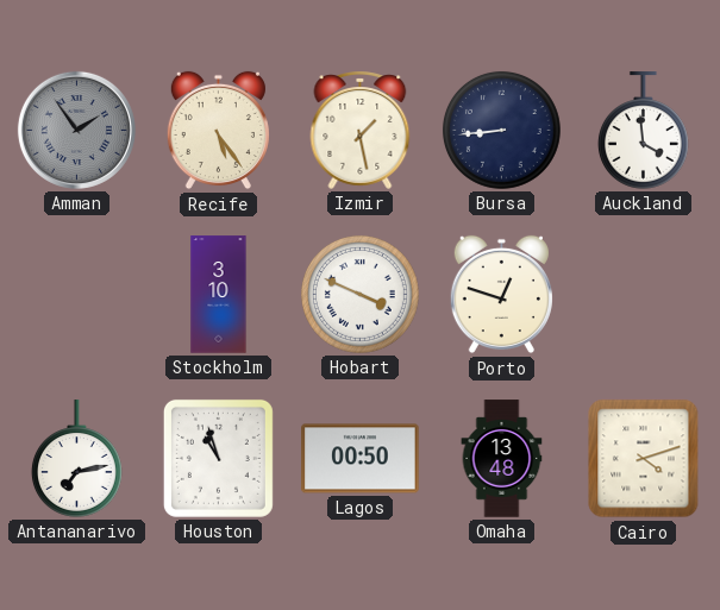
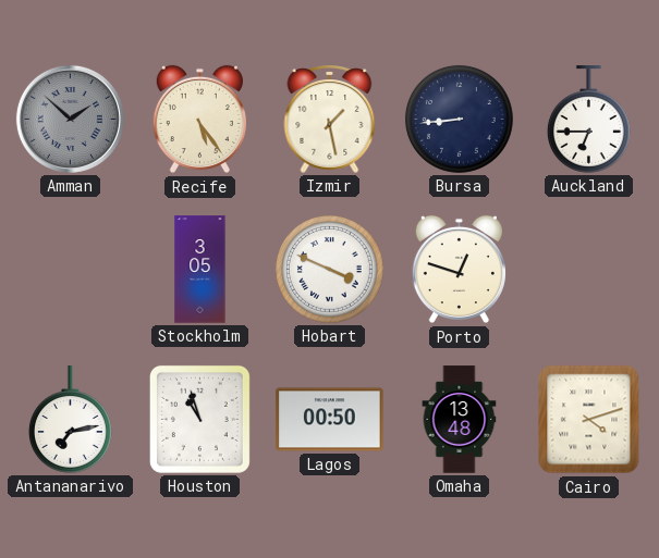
Amman: 1:54 -> 1:52 (70, 119)
Auckland: 3:59 -> 6:45 (588, 120)
Stockholm: 3:10 -> 3:05 (200, 270)
